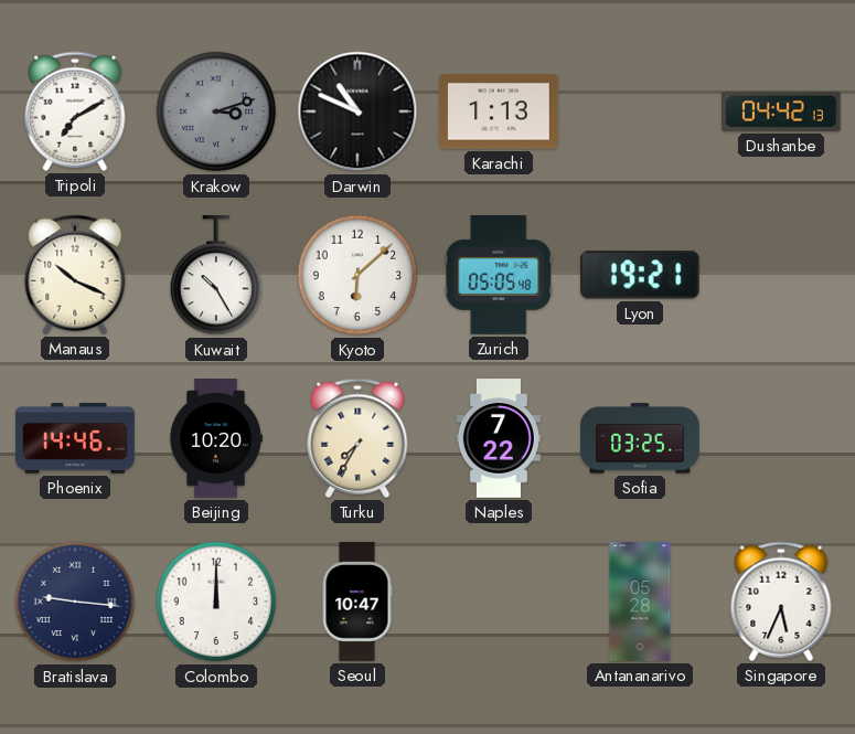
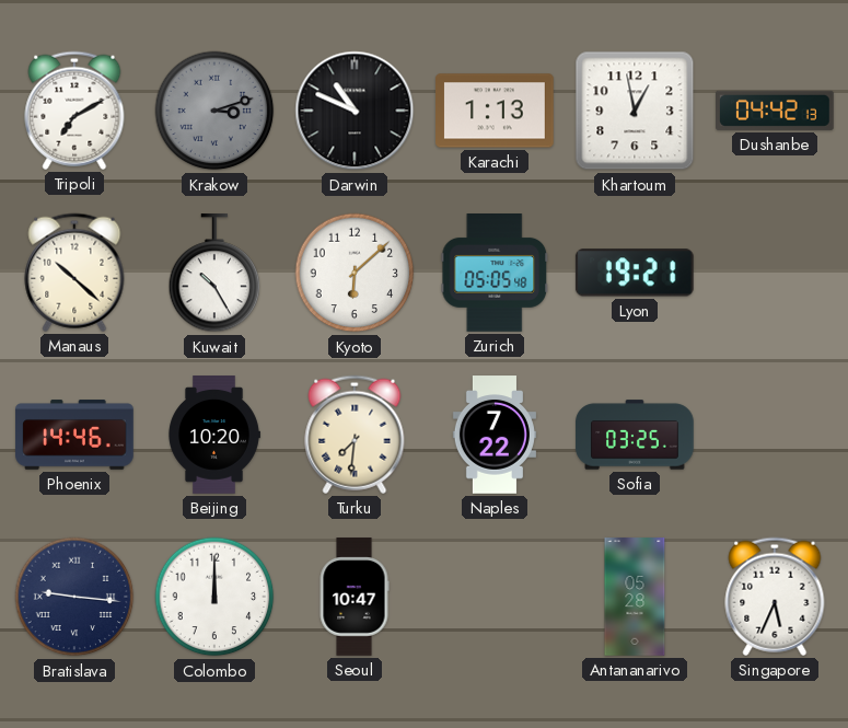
Khartoum: none -> 12:58 (635, 111)
Manaus: 10:19 -> 10:22 (74, 273)
Turku: 7:35 -> 7:31 (355, 435)
